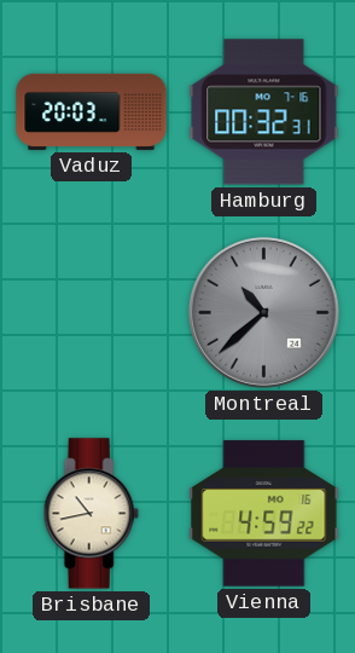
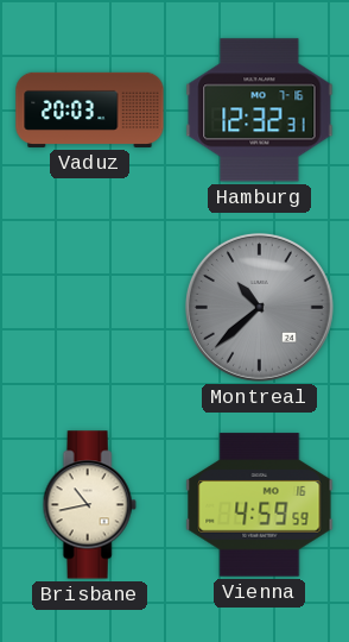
Hamburg: 00:32 -> 12:32 (260, 111)
Vienna: 4:59:22 -> 4:59:59 (260, 505)
